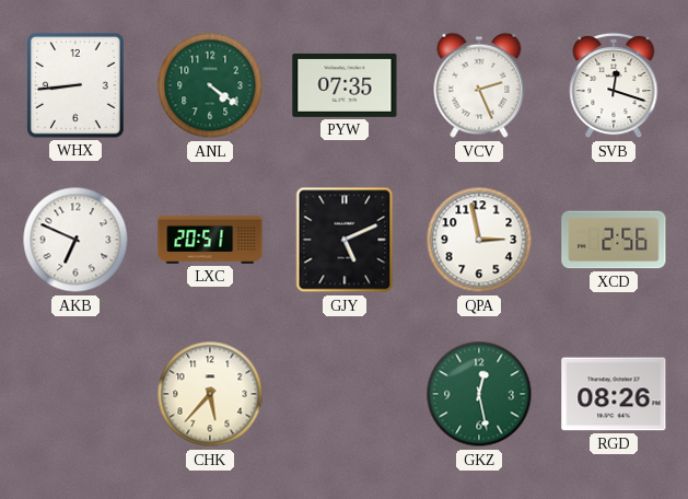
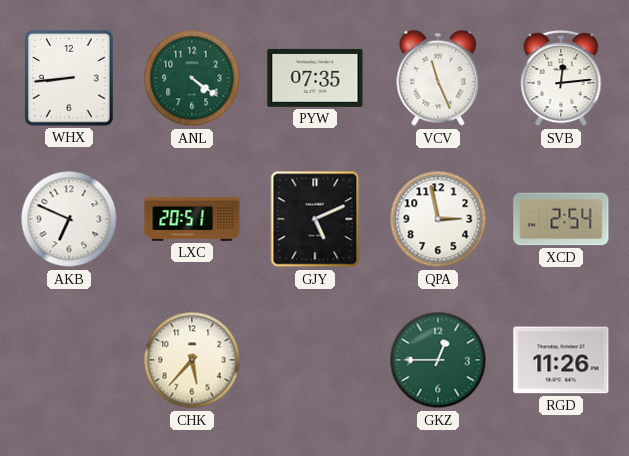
VCV: 2:26 -> 11:26 (438, 78)
SVB: 12:18 -> 12:14 (561, 78)
XCD: 2:56 -> 2:54 (561, 219)
GKZ: 12:28 -> 12:45 (438, 360)
RGD: 08:26 -> 11:26 (561, 360)
